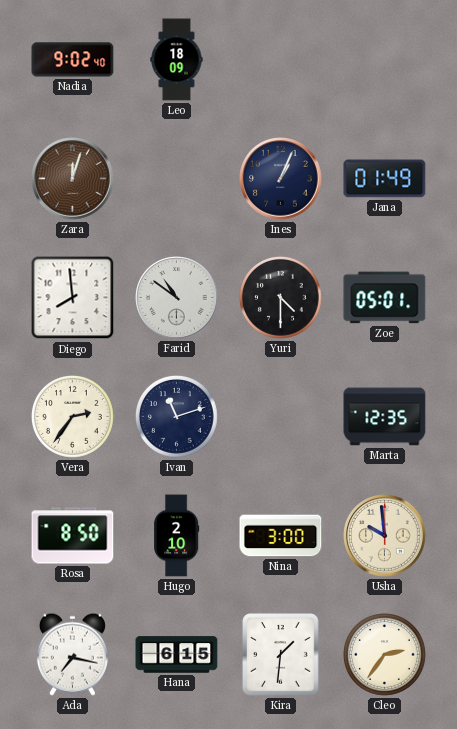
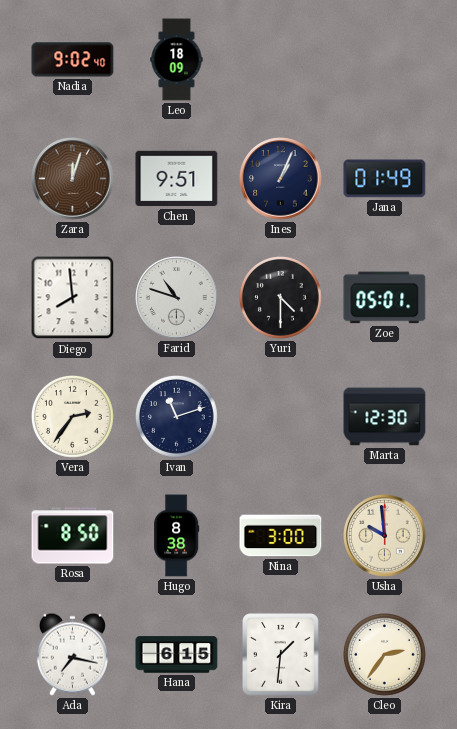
Chen: none -> 9:51 (177, 179)
Farid: 10:51 -> 10:48 (177, 298)
Marta: 12:35 -> 12:30 (385, 417)
Hugo: 2:10 -> 8:38 (177, 536)
